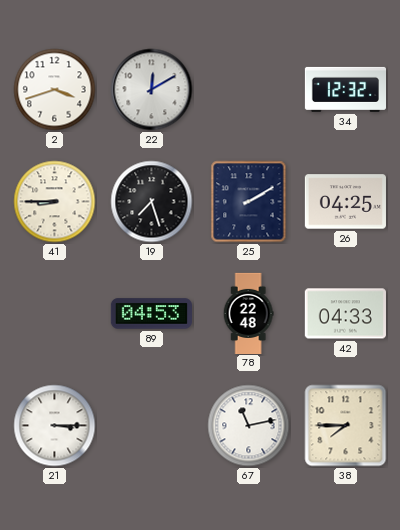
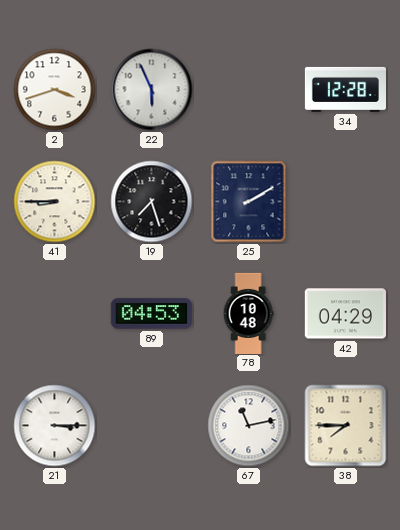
22: 12:10 -> 5:56 (152, 90)
34: 12:32 -> 12:28 (345, 89)
26: 04:25 -> none (345, 202)
78: 22:48 -> 10:48 (248, 313)
42: 04:33 -> 04:29 (345, 314)
